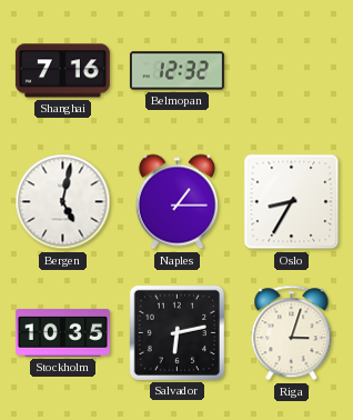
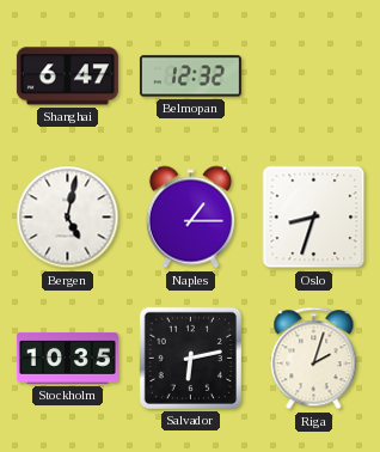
Shanghai: 7:16 -> 6:47 (67, 77)
Oslo: 8:35 -> 8:33 (314, 218)
Riga: 3:03 -> 2:03 (314, 359)
